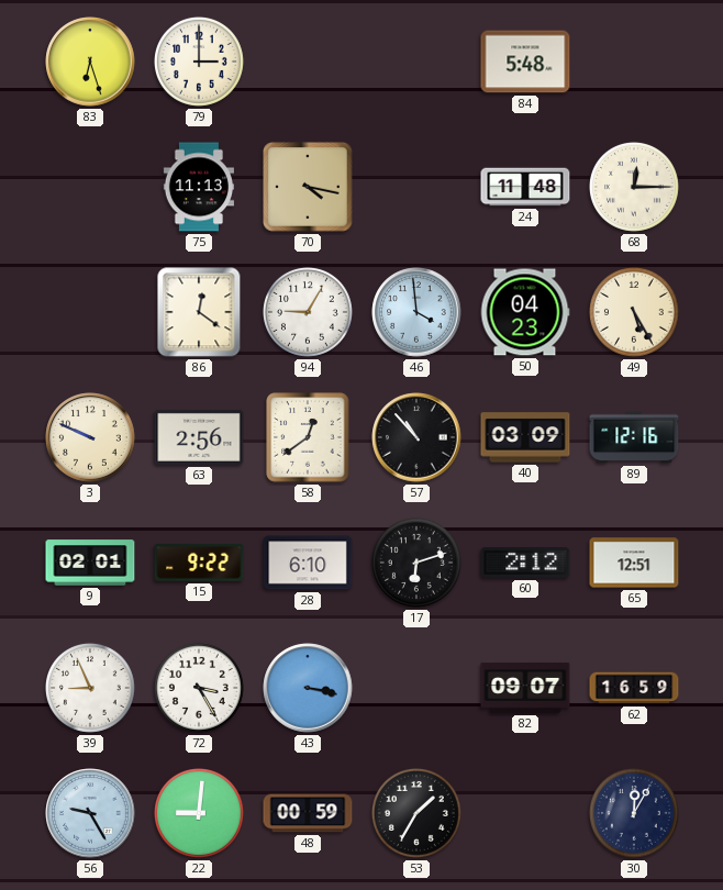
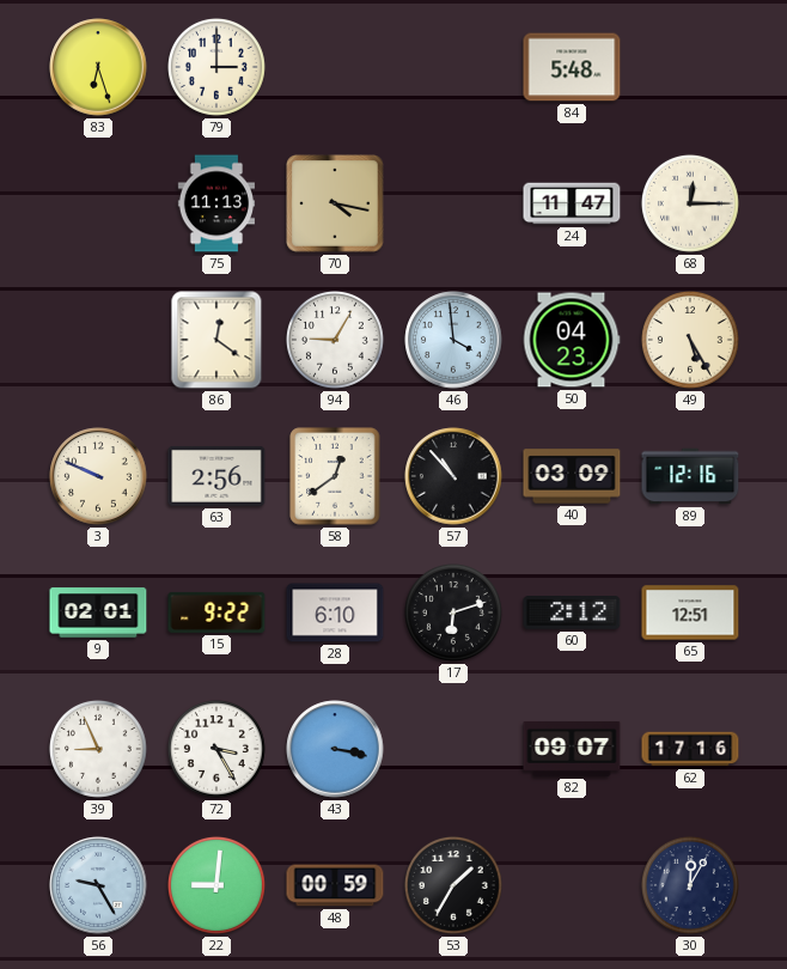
24: 11:48 -> 11:47 (572, 203)
62: 16:59 -> 17:16 (690, 749)
